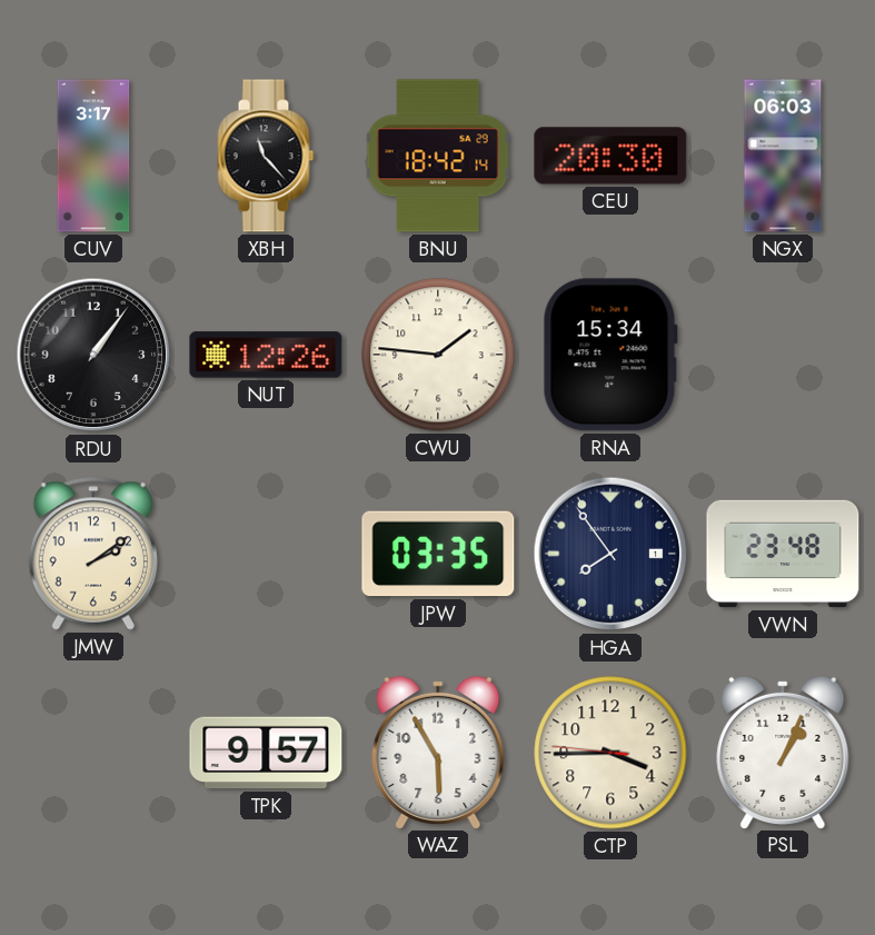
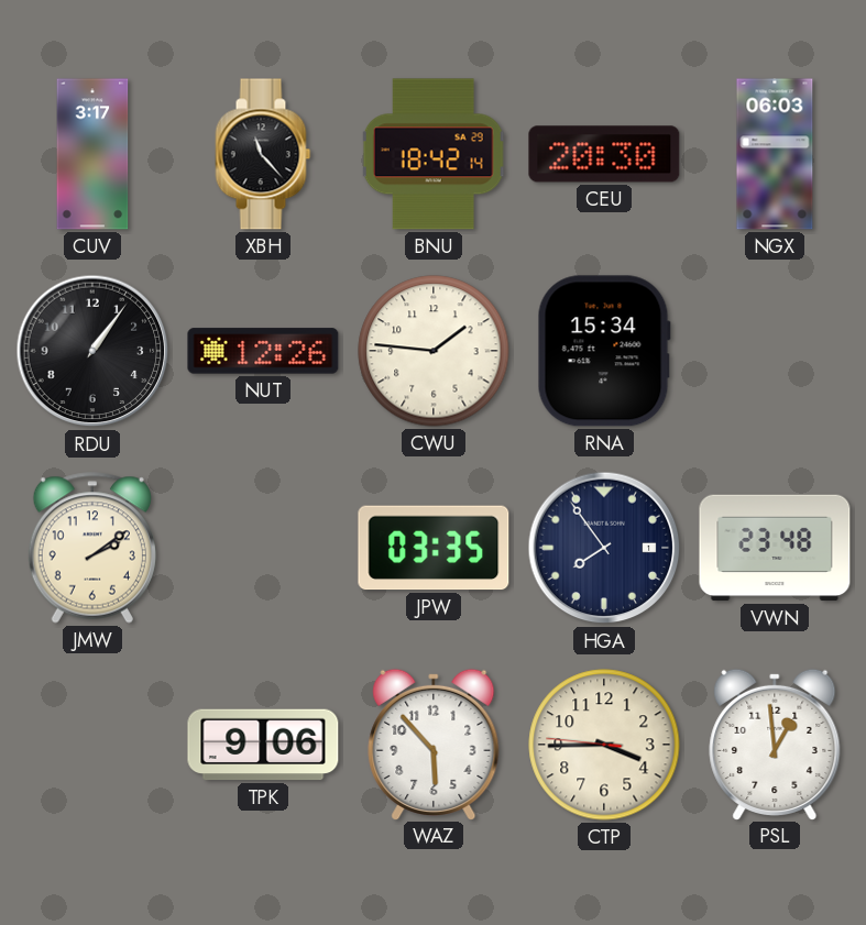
TPK: 9:57 -> 9:06 (263, 745)
WAZ: 5:55 -> 5:53 (434, 744)
PSL: 1:04 -> 12:59 (775, 744)
